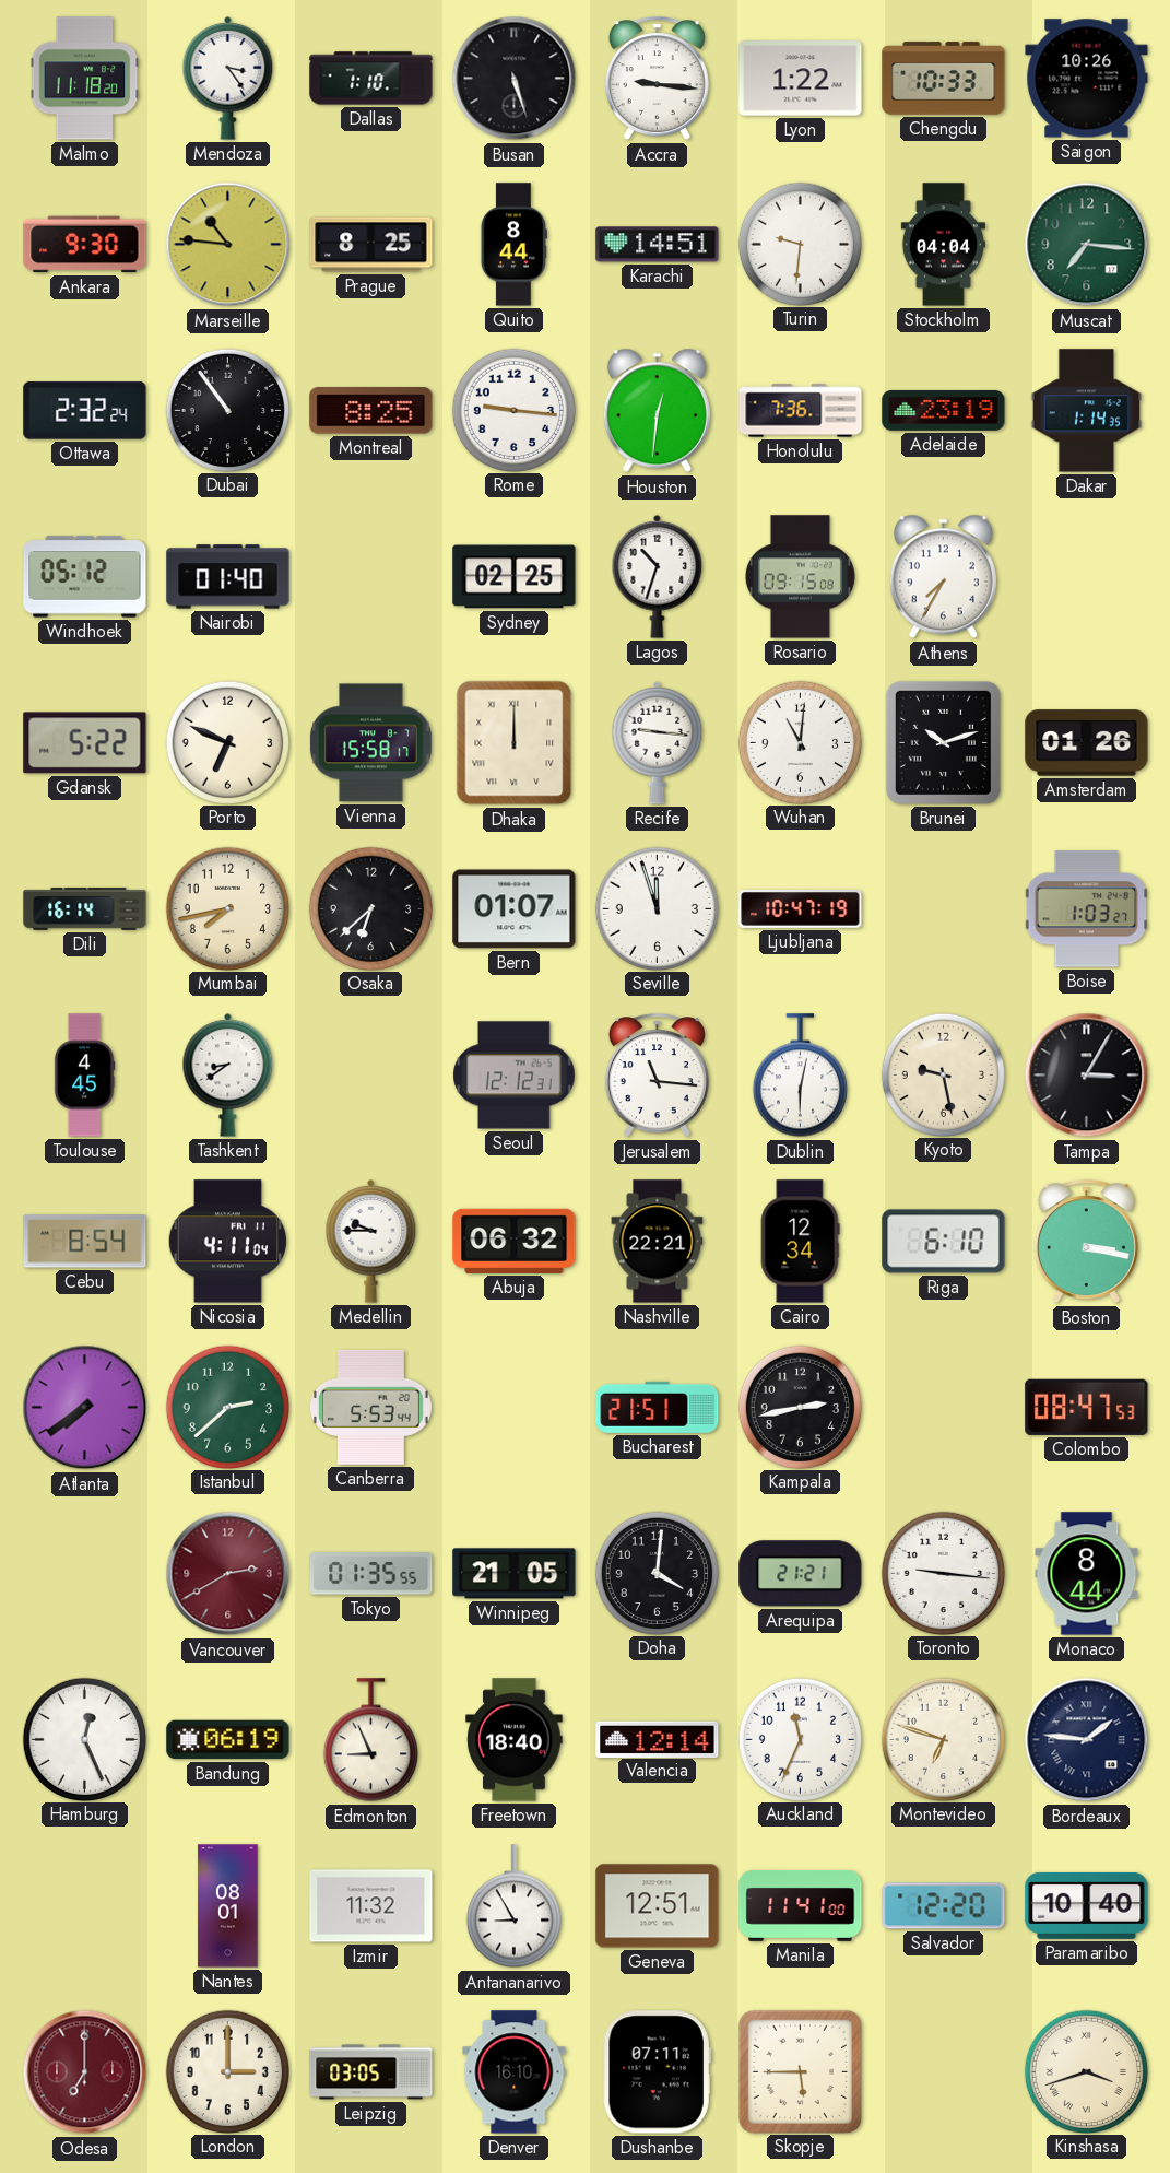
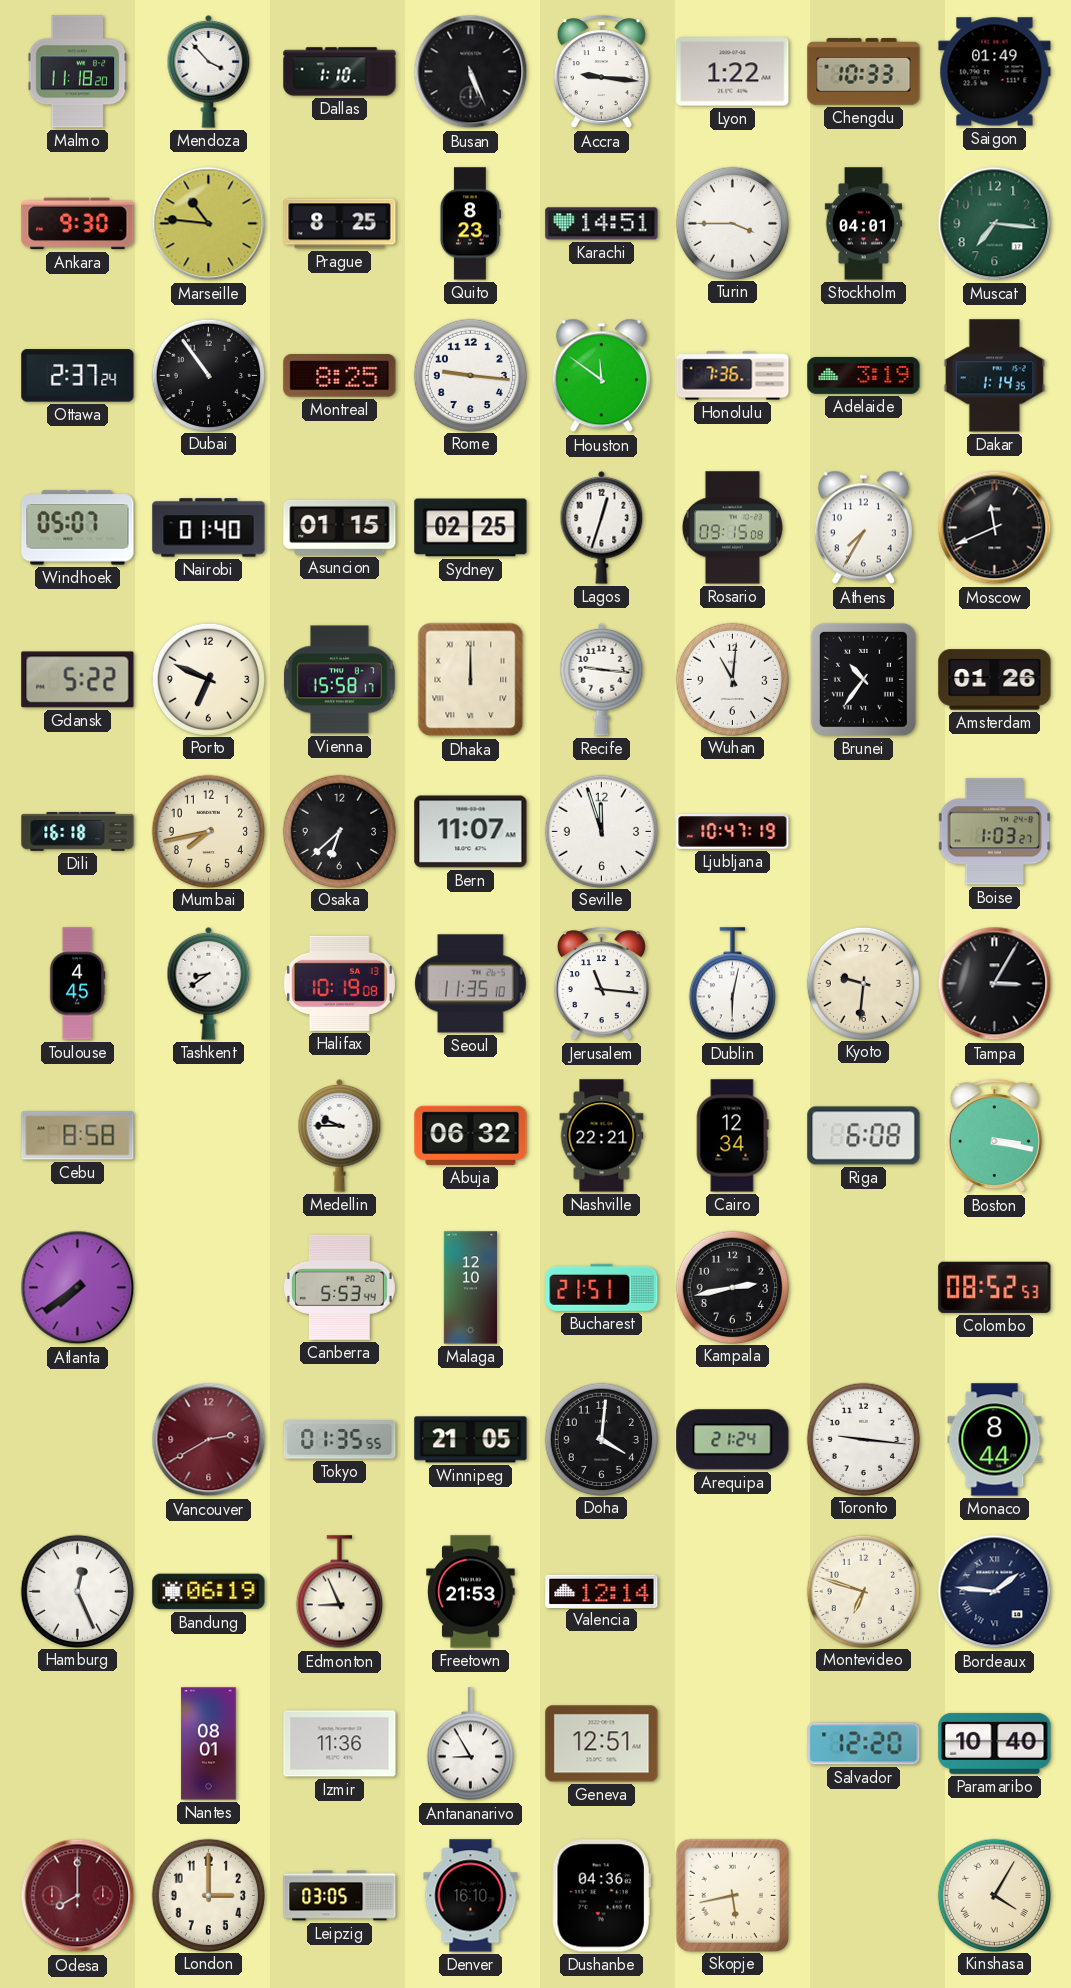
Mendoza: 3:24 -> 3:53 (209, 71)
Busan: 5:27 -> 5:26 (471, 72)
Saigon: 10:26 -> 01:49 (995, 72)
Quito: 8:44 -> 8:23 (470, 224)
Turin: 9:31 -> 3:45 (732, 223)
Stockholm: 04:04 -> 04:01 (863, 224)
Ottawa: 2:32 -> 2:37 (78, 376)
Houston: 12:31 -> 11:51 (601, 376)
Adelaide: 23:19 -> 3:19 (864, 375)
Windhoek: 05:12 -> 05:07 (78, 528)
Asuncion: none -> 01:15 (340, 527)
Lagos: 10:33 -> 12:33 (602, 527)
Moscow: none -> 11:41 (995, 528)
Brunei: 10:12 -> 10:36 (863, 679)
Dili: 16:14 -> 16:18 (78, 831)
Bern: 01:07 -> 11:07 (471, 832)
Halifax: none -> 10:19 (339, 983)
Seoul: 12:12 -> 11:35 (471, 984)
Kyoto: 9:28 -> 9:31 (863, 983)
Cebu: 8:54 -> 8:58 (78, 1136)
Nicosia: 4:11 -> none (227, 1242)
Riga: 6:10 -> 6:08 (864, 1136)
Istanbul: 2:38 -> none (227, 1407)
Malaga: none -> 12:10 (470, 1288)
Colombo: 08:47 -> 08:52 (995, 1287)
Arequipa: 21:21 -> 21:24 (733, 1440)
Freetown: 18:40 -> 21:53 (471, 1592)
Auckland: 11:34 -> none (800, 1739)
Izmir: 11:32 -> 11:36 (340, 1744)
Manila: 11:41 -> none (801, 1905)
Odesa: 7:00 -> 8:00 (78, 1896)
Dushanbe: 07:11 -> 04:36 (601, 1896)
Skopje: 5:45 -> 5:43 (732, 1895)
Kinshasa: 3:42 -> 4:05 (994, 1895)
